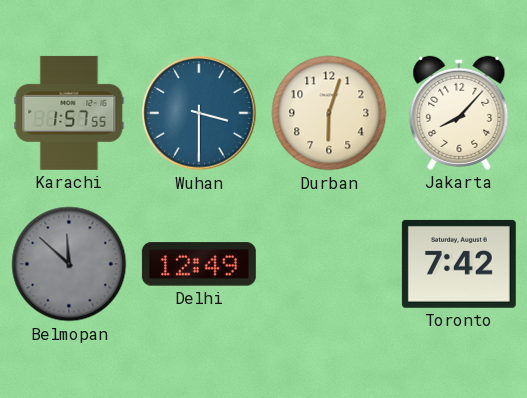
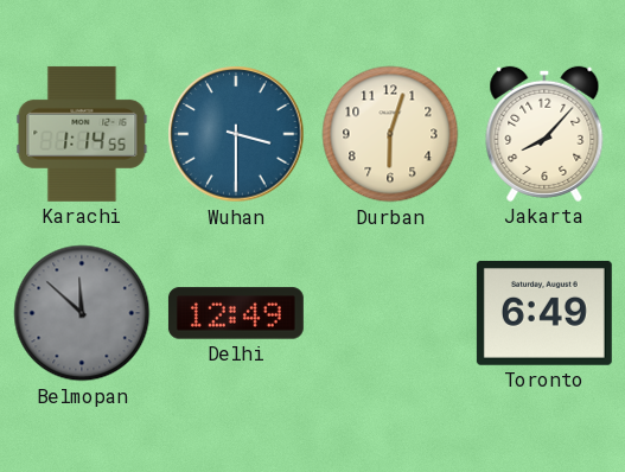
Karachi: 1:57 -> 1:14 (82, 134)
Toronto: 7:42 -> 6:49 (544, 313)
